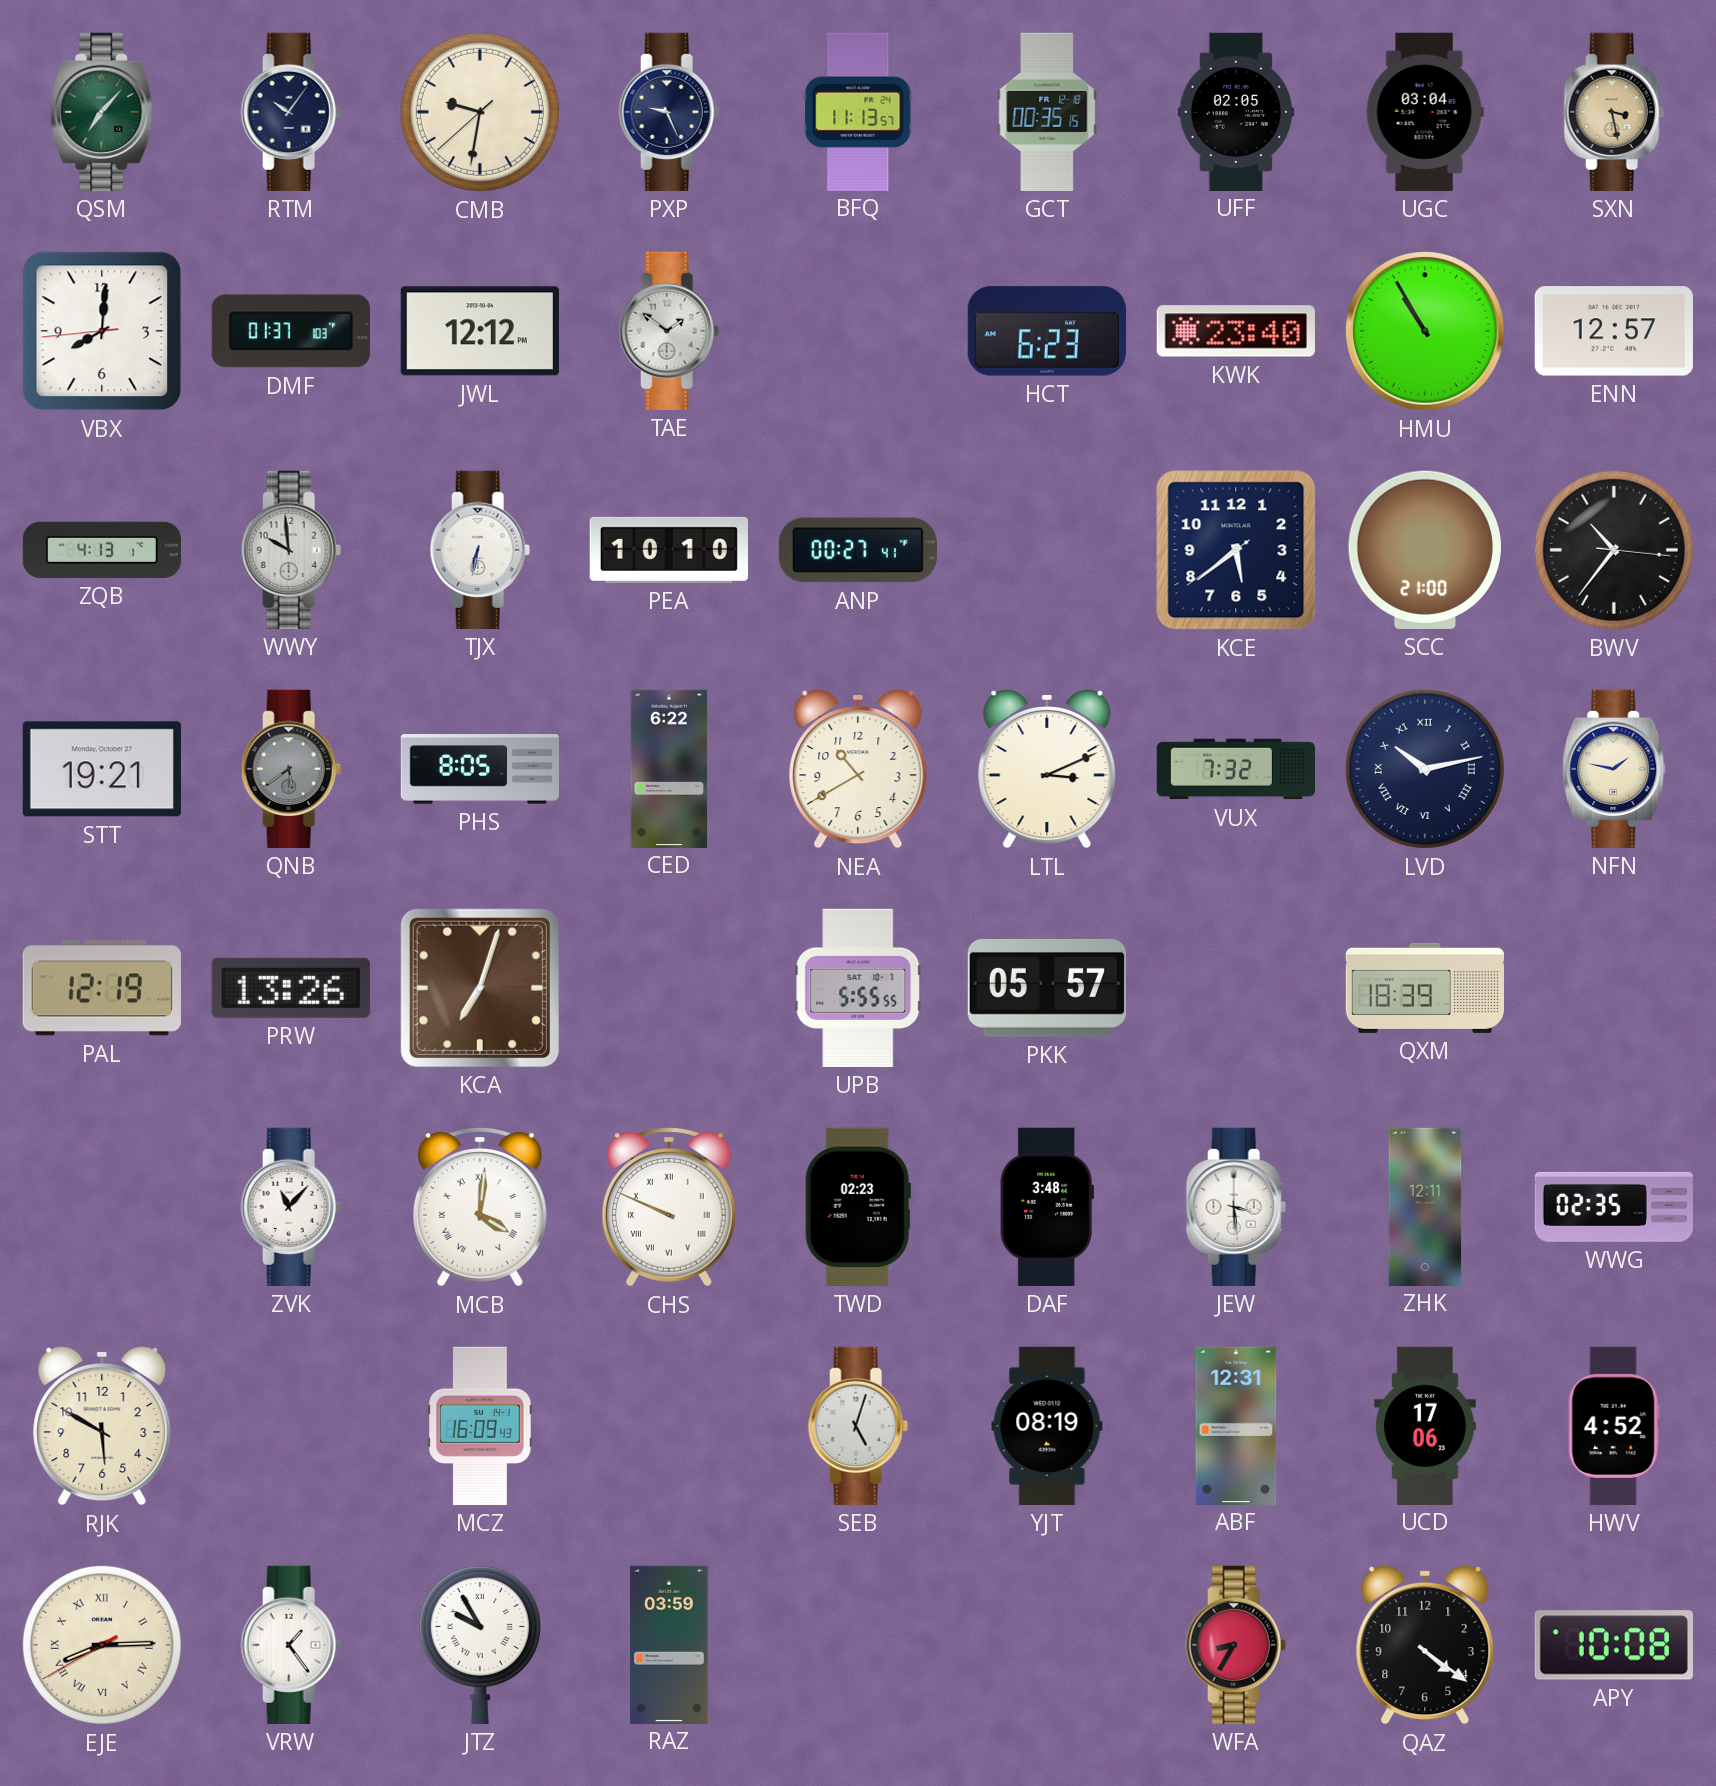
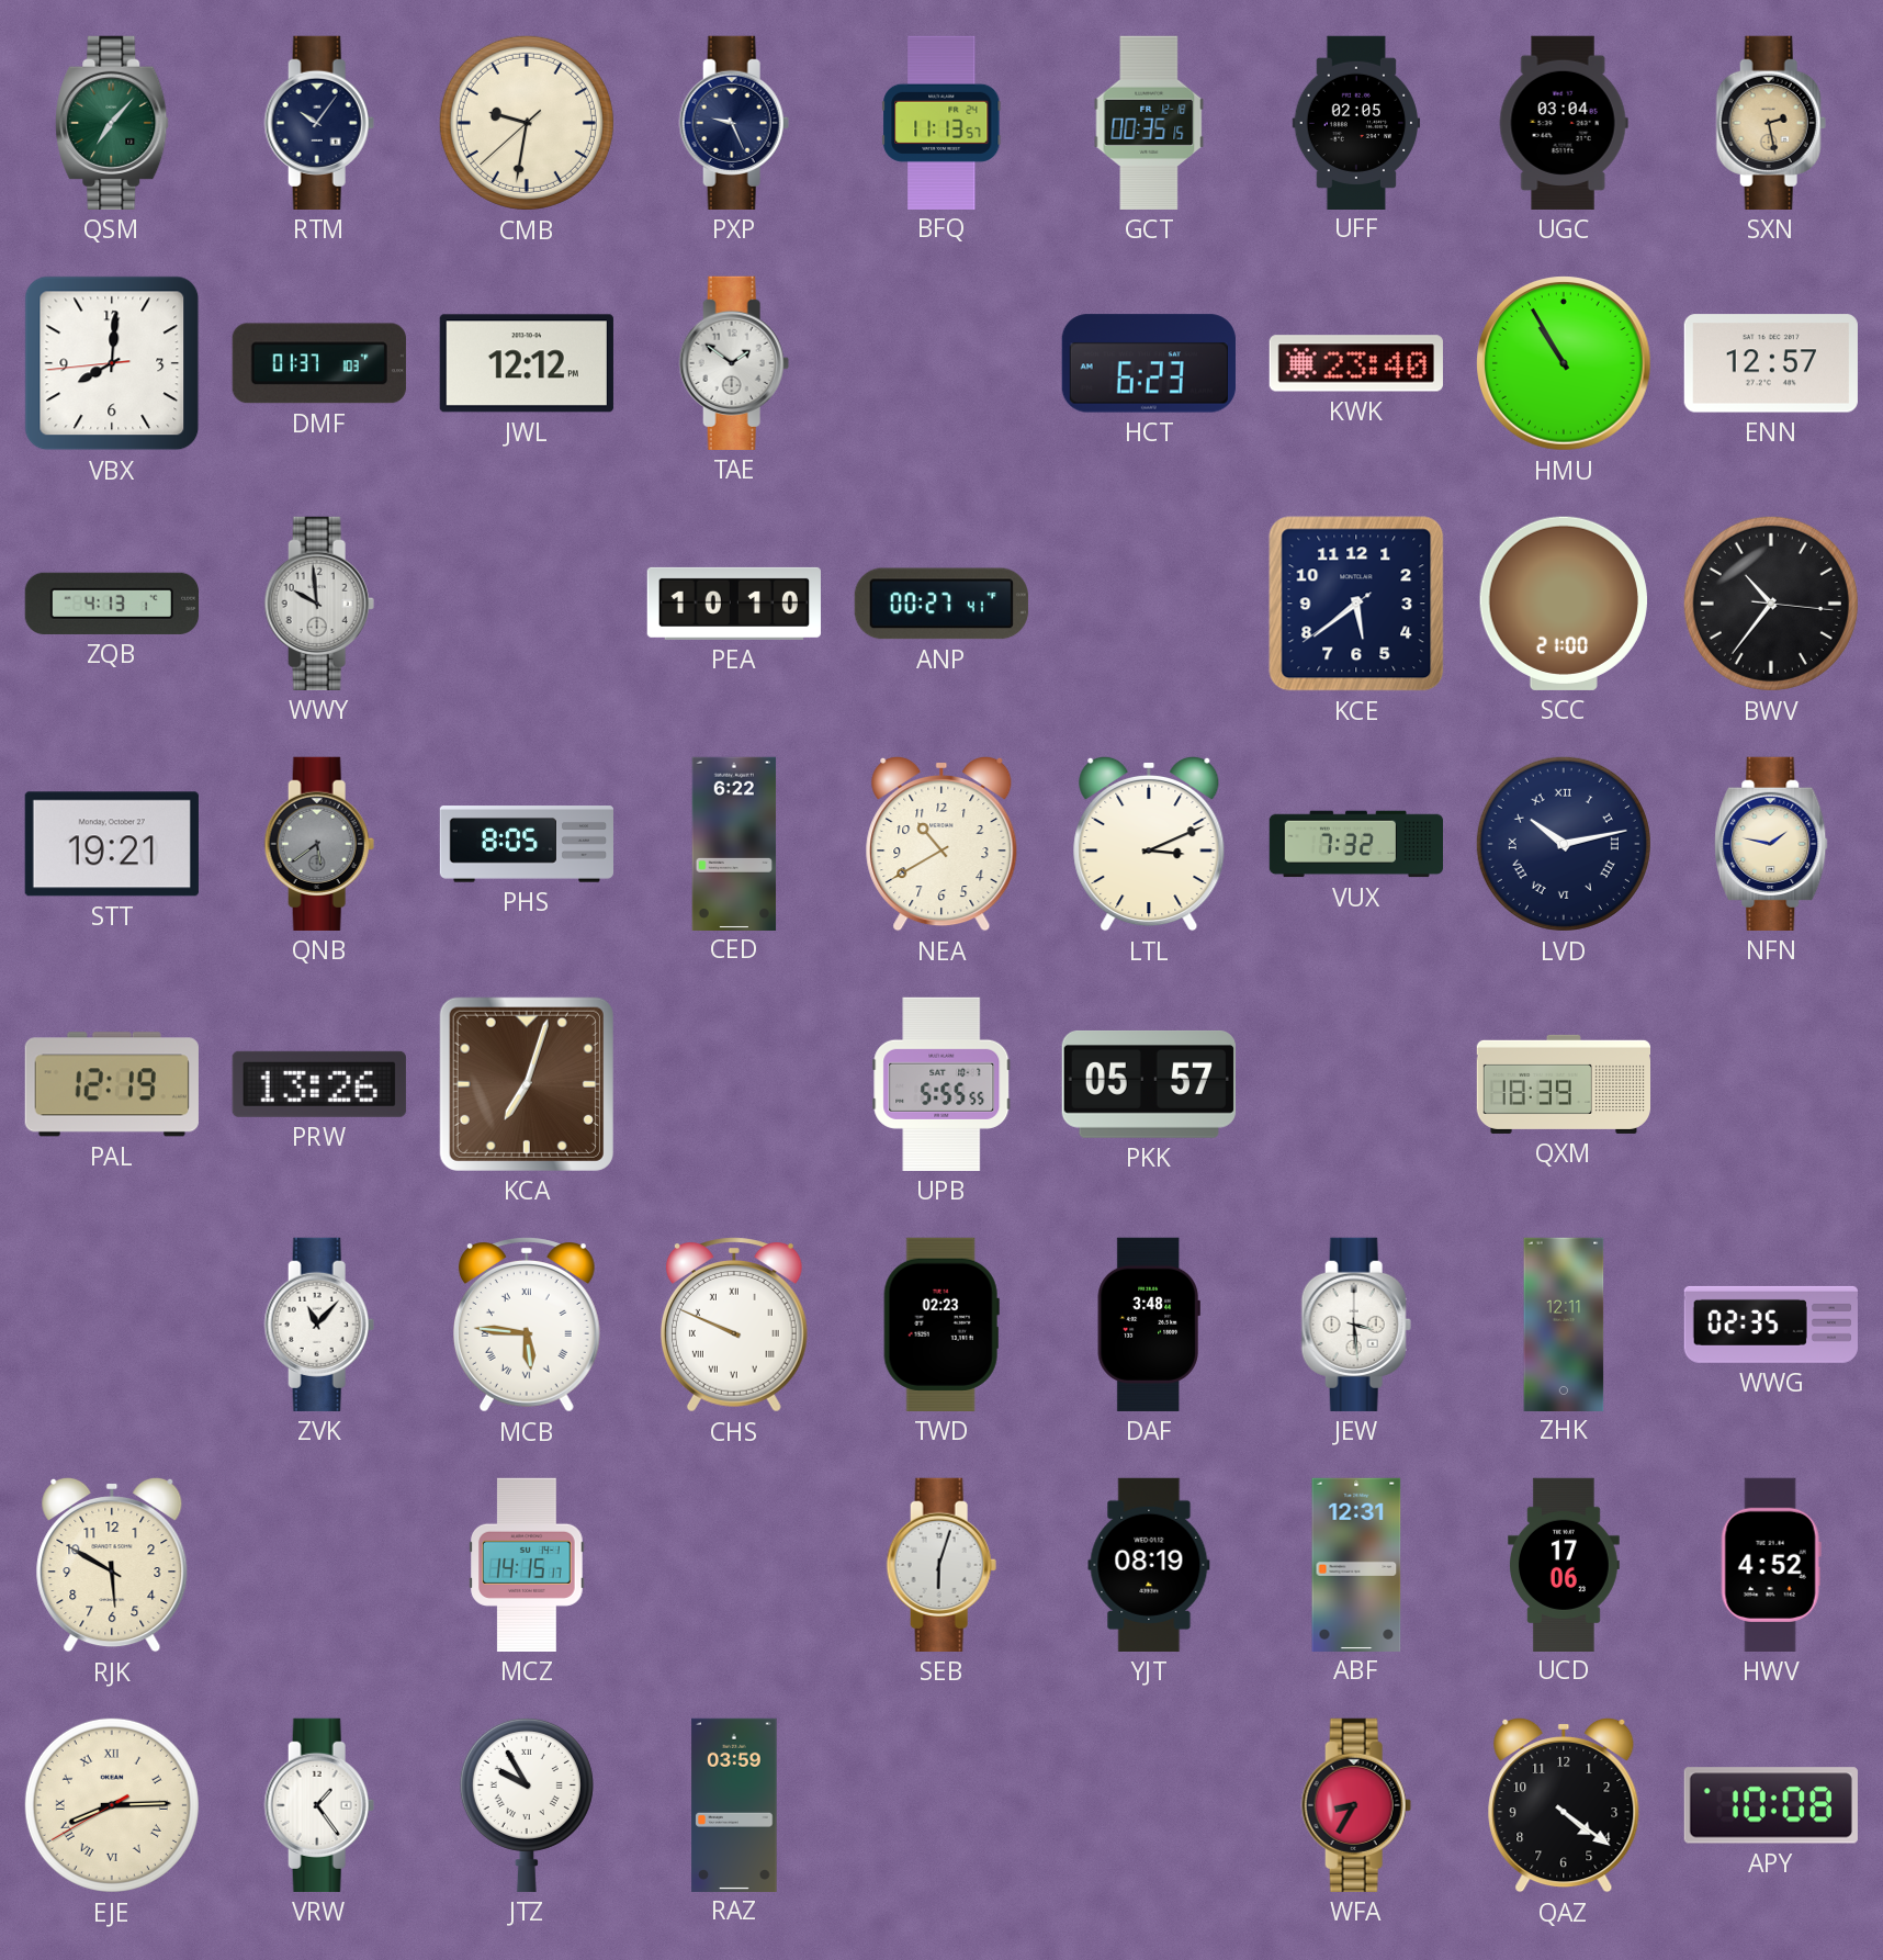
SXN: 3:28 -> 2:28 (1771, 123)
TJX: 6:32 -> none (480, 550)
MCB: 4:01 -> 5:46 (527, 1325)
MCZ: 16:09 -> 14:15 (527, 1565)
SEB: 5:03 -> 6:03 (941, 1565)
